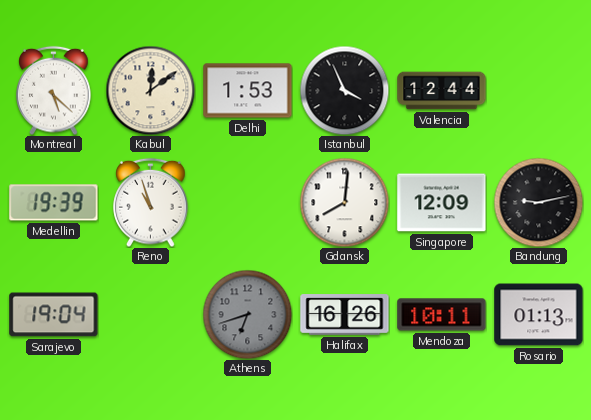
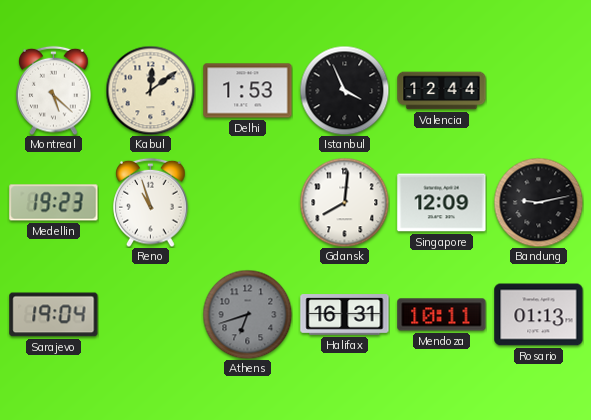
Medellin: 19:39 -> 19:23 (54, 203)
Halifax: 16:26 -> 16:31 (345, 315)
